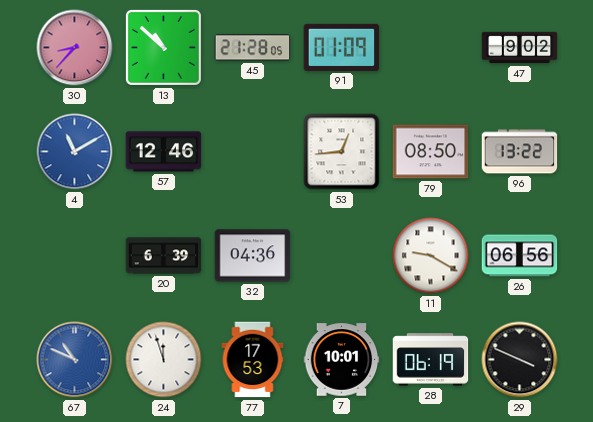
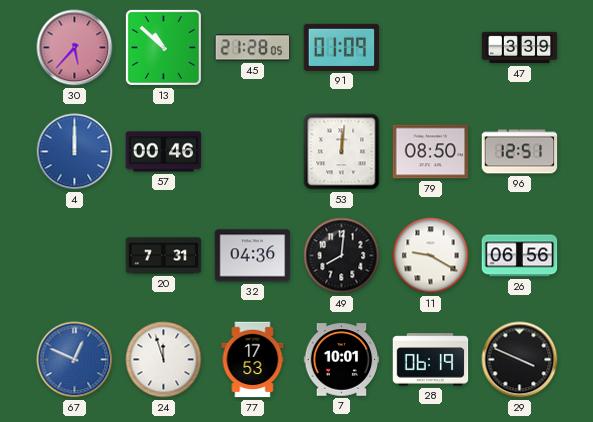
30: 8:37 -> 5:37 (75, 48)
47: 9:02 -> 3:39 (520, 48)
4: 11:10 -> 12:00 (75, 152)
57: 12:46 -> 00:46 (164, 152)
53: 12:44 -> 12:01 (342, 152)
96: 13:22 -> 12:51 (520, 152)
20: 6:39 -> 7:31 (164, 256)
49: none -> 8:01 (342, 256)
67: 10:49 -> 12:49 (75, 360)
